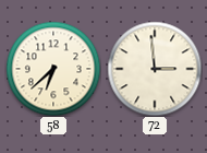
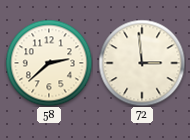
58: 6:38 -> 2:38 (49, 63)
